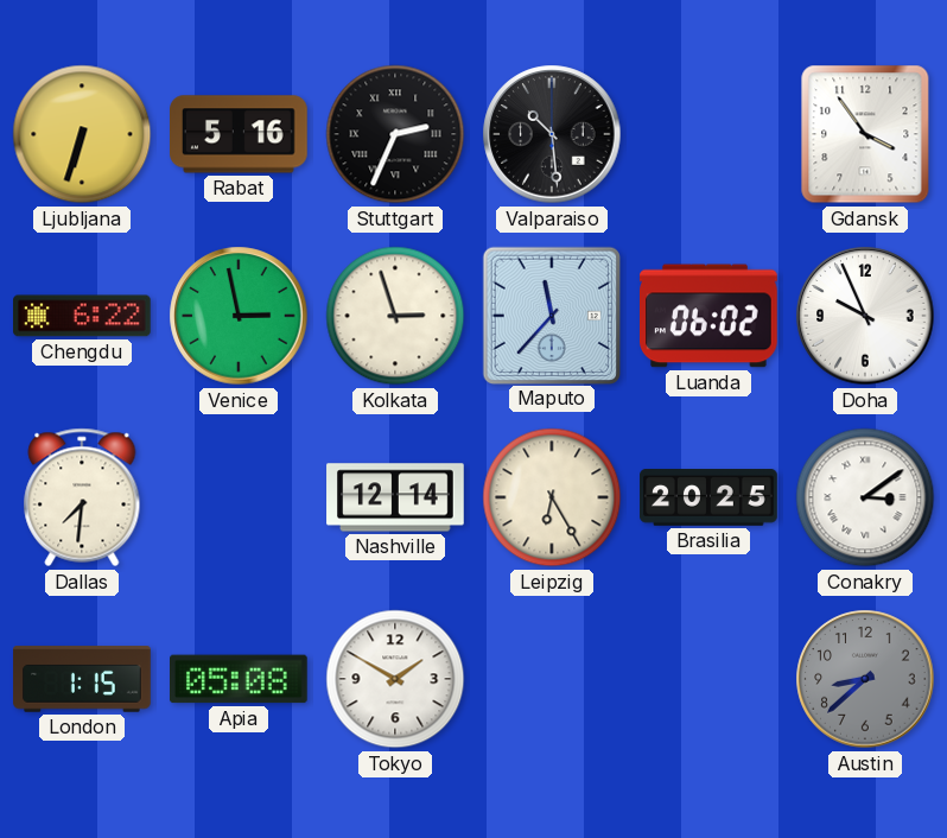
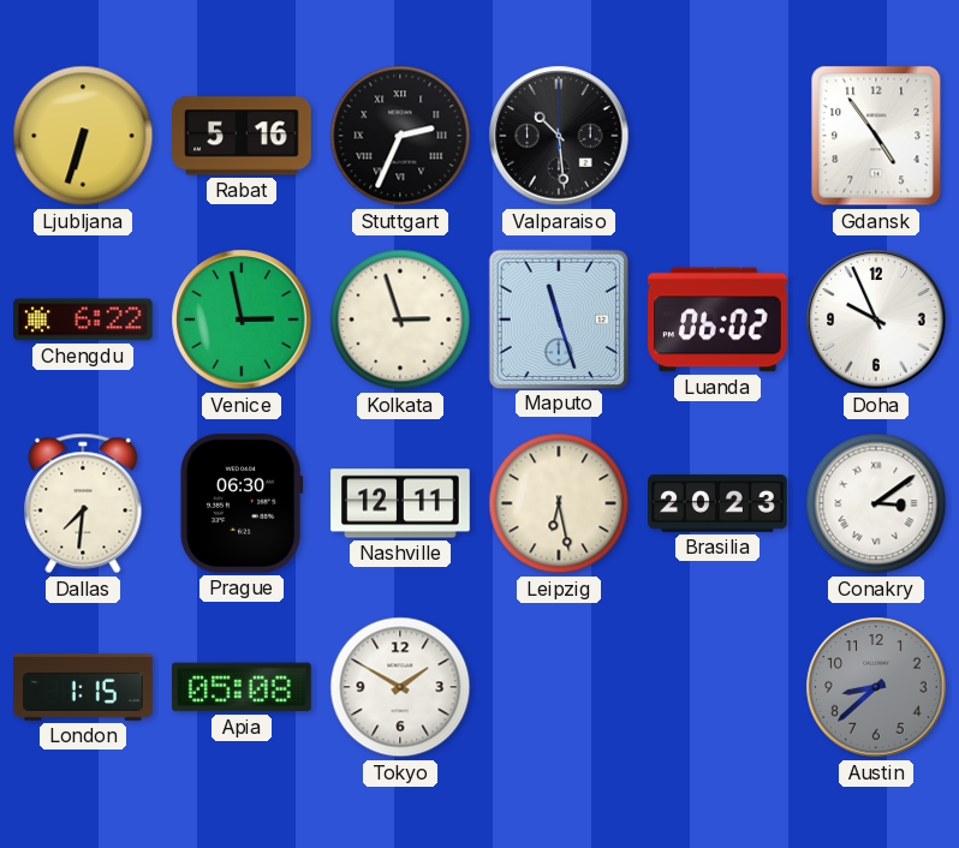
Gdansk: 3:54 -> 4:54 (876, 136)
Maputo: 11:37 -> 11:27 (558, 318)
Prague: none -> 06:30 (242, 503)
Nashville: 12:14 -> 12:11 (400, 503)
Leipzig: 6:25 -> 6:28 (559, 503)
Brasilia: 20:25 -> 20:23 (717, 503)
